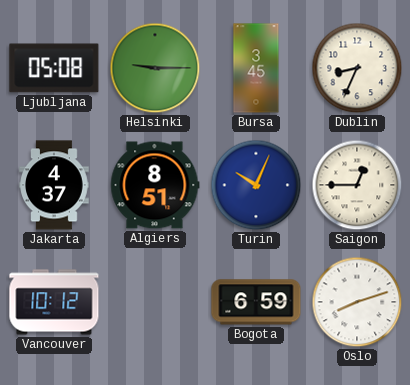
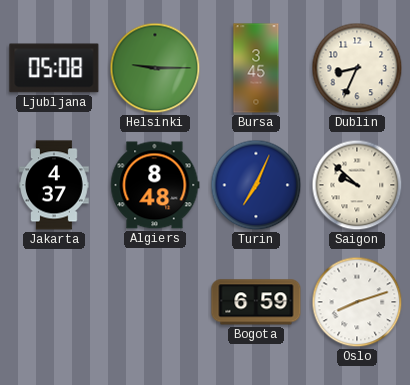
Algiers: 8:51 -> 8:48 (155, 185)
Turin: 10:04 -> 7:04 (256, 185)
Saigon: 12:45 -> 9:52 (357, 185)
Vancouver: 10:12 -> none (54, 302)
